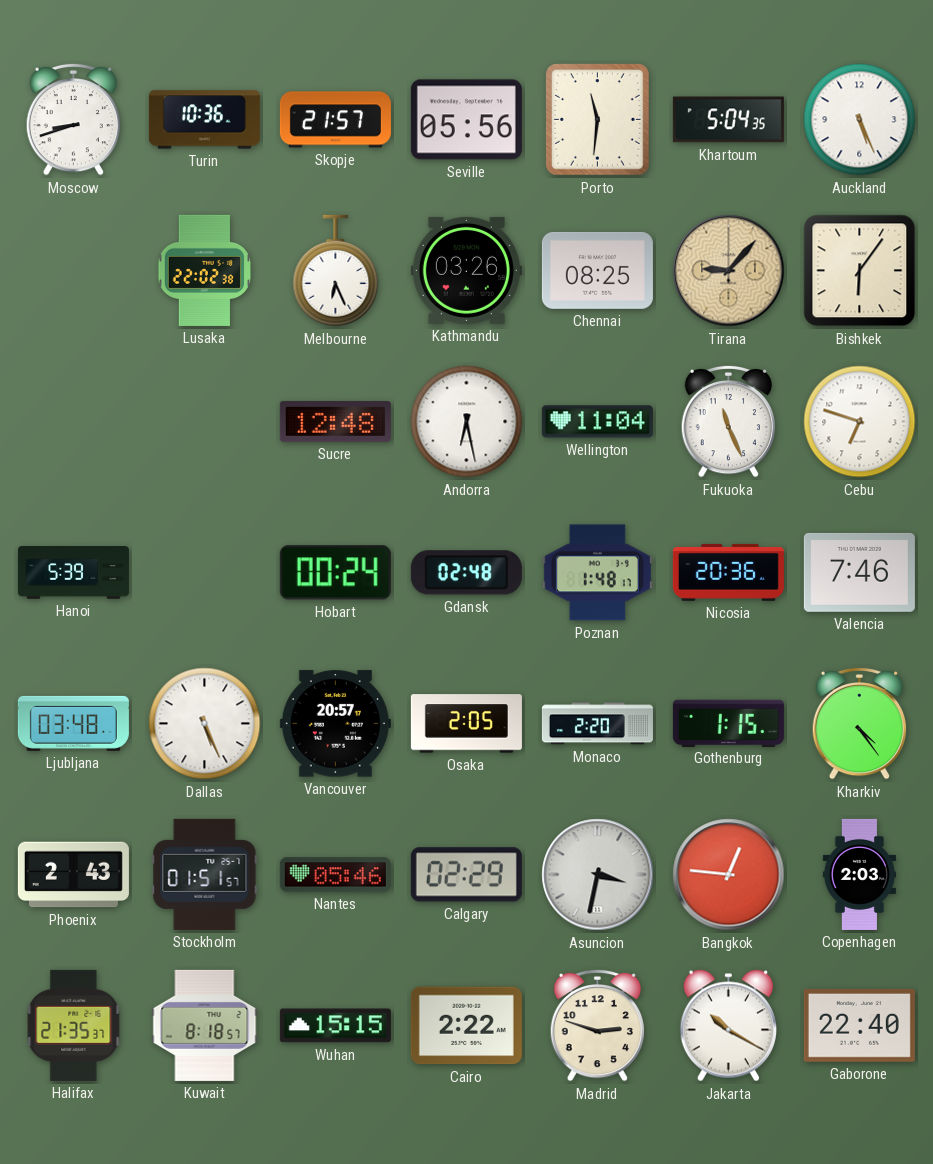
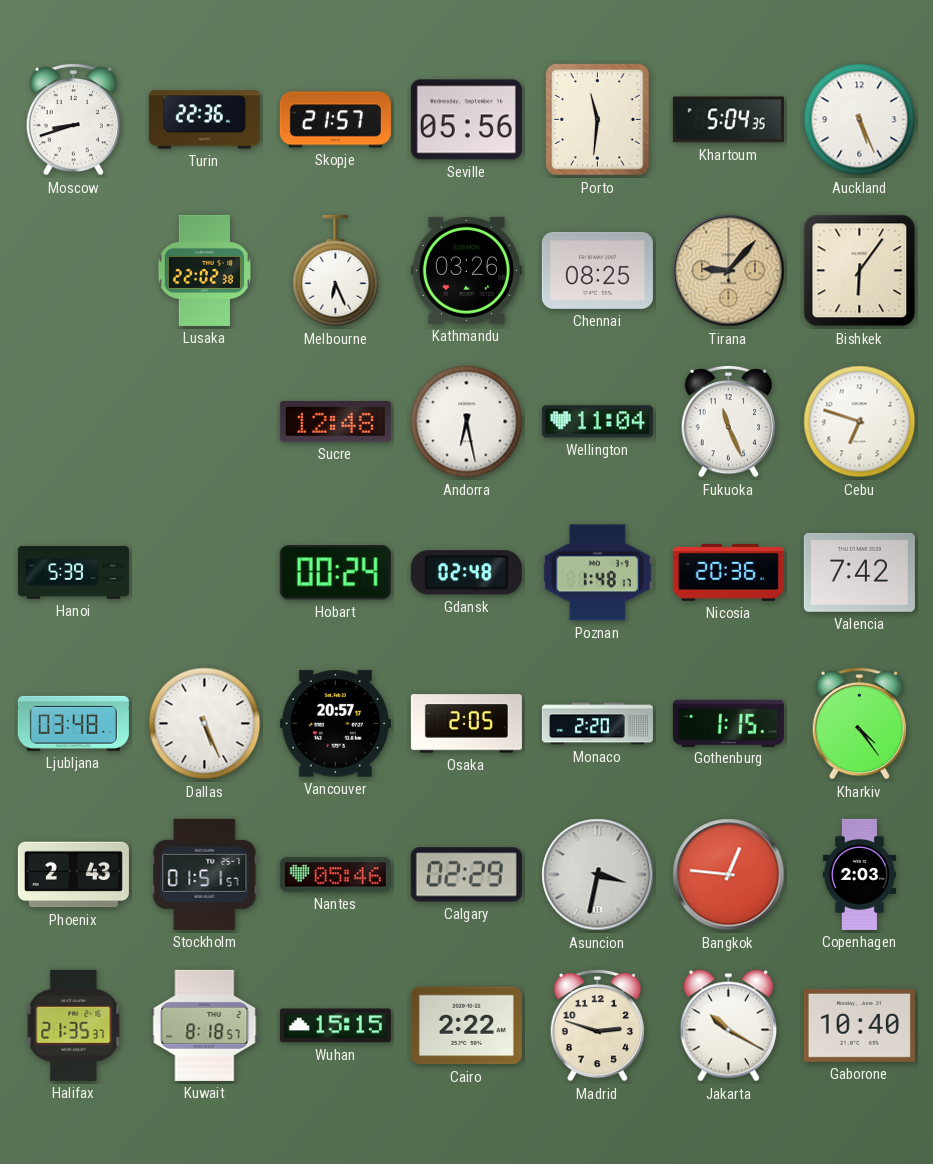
Turin: 10:36 -> 22:36 (204, 120)
Valencia: 7:46 -> 7:42 (859, 572)
Gaborone: 22:40 -> 10:40 (859, 1025)
